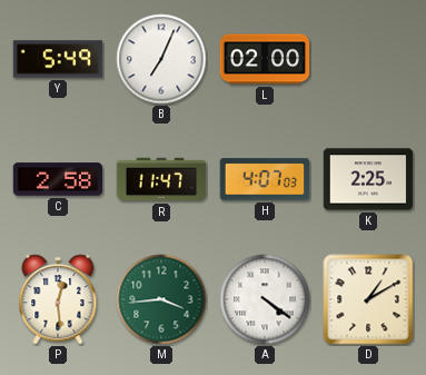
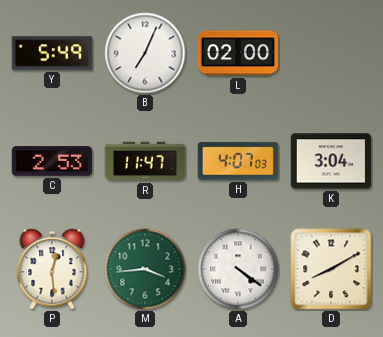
C: 2:58 -> 2:53 (52, 161)
K: 2:25 -> 3:04 (331, 161)
D: 1:10 -> 8:10 (331, 269)
